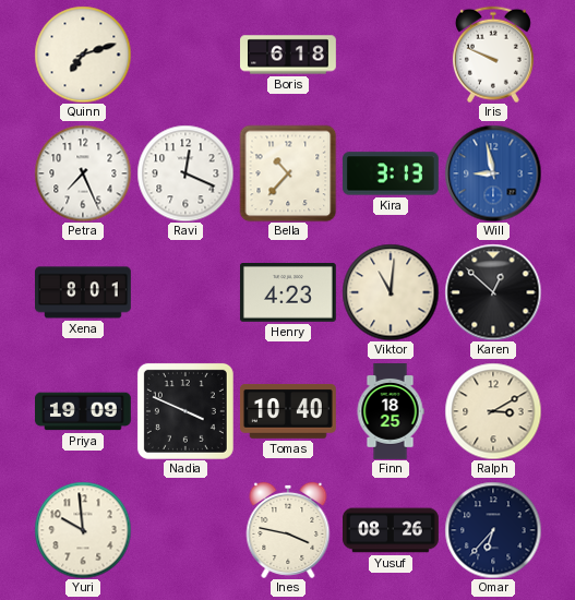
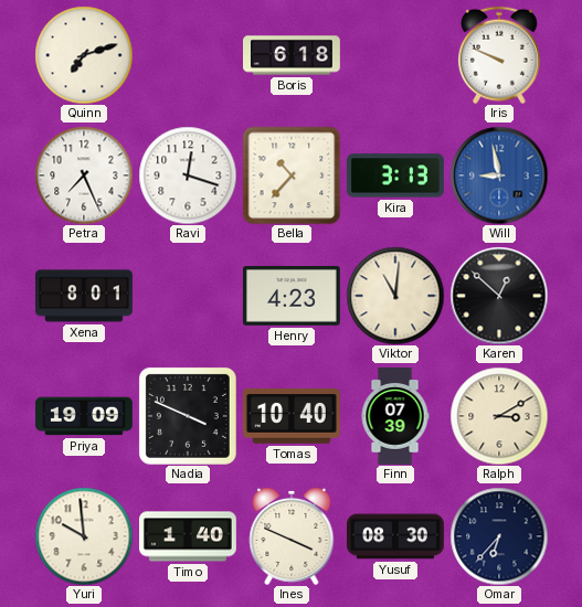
Ravi: 12:19 -> 12:18 (188, 175)
Finn: 18:25 -> 07:39 (395, 417)
Timo: none -> 1:40 (189, 536)
Ines: 3:47 -> 3:49 (292, 536)
Yusuf: 08:26 -> 08:30 (396, 536)
